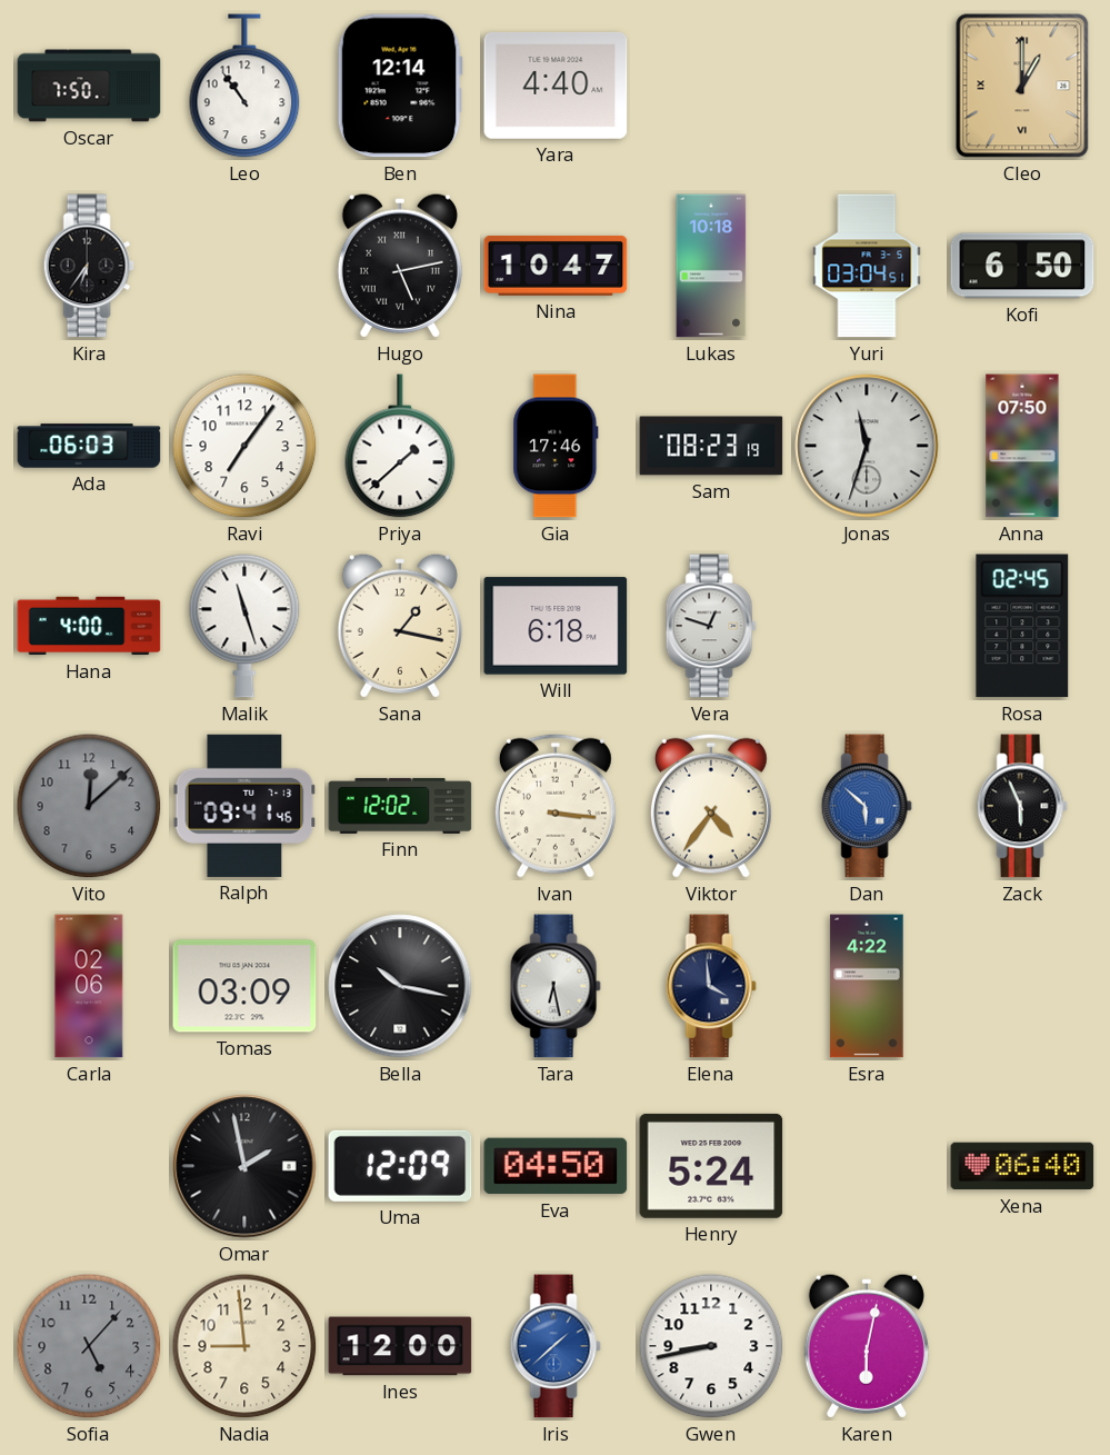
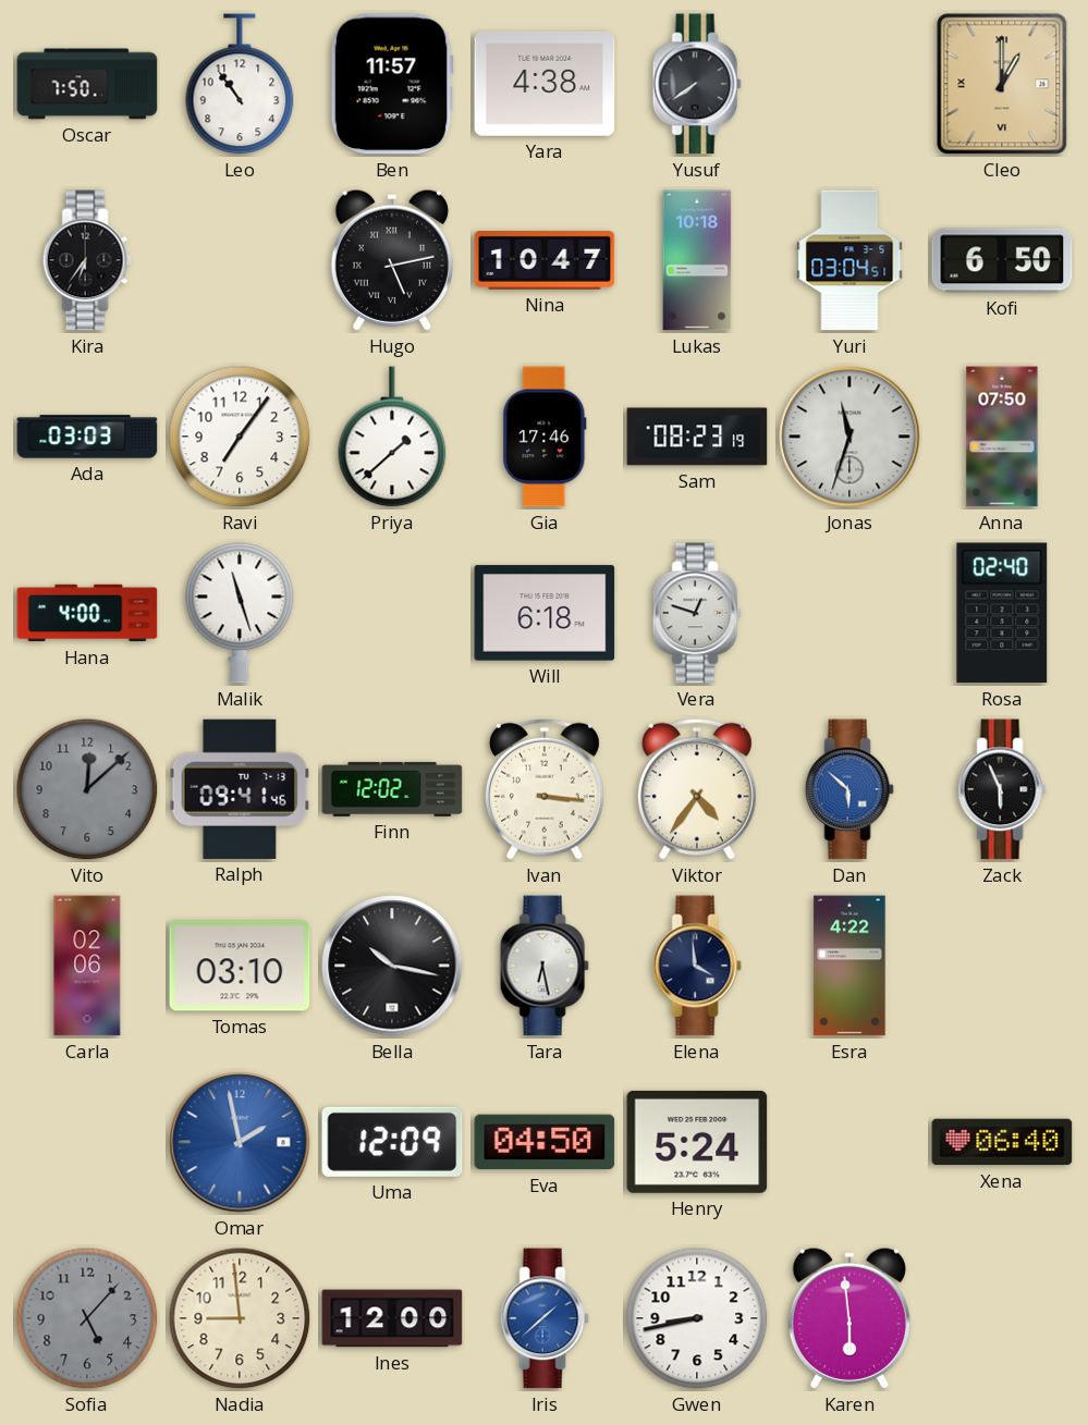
Ben: 12:14 -> 11:57 (392, 84)
Yara: 4:40 -> 4:38 (545, 84)
Yusuf: none -> 7:39 (697, 84)
Ada: 06:03 -> 03:03 (87, 437)
Sana: 1:17 -> none (400, 626)
Rosa: 02:45 -> 02:40 (1002, 613)
Tomas: 03:09 -> 03:10 (240, 966)
Omar dial: black -> blue (240, 1142)
Karen: 6:02 -> 5:59 (849, 1318)
